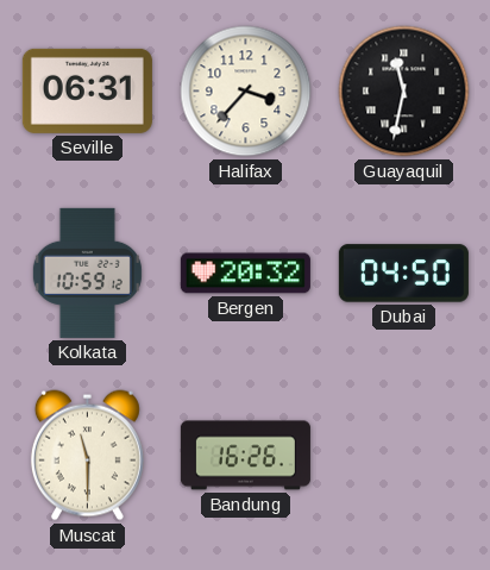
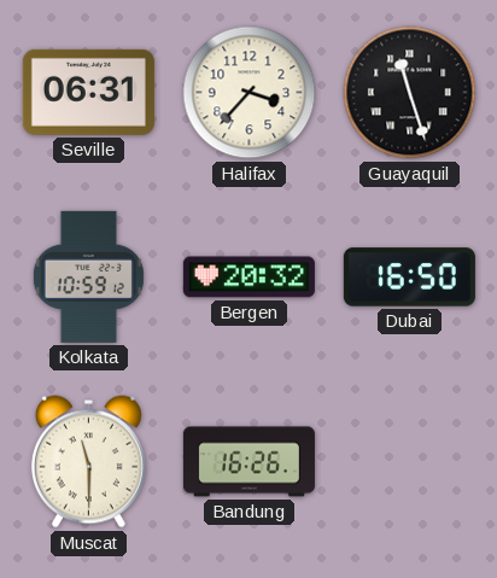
Guayaquil: 11:32 -> 11:27 (410, 93)
Dubai: 04:50 -> 16:50 (409, 278)
